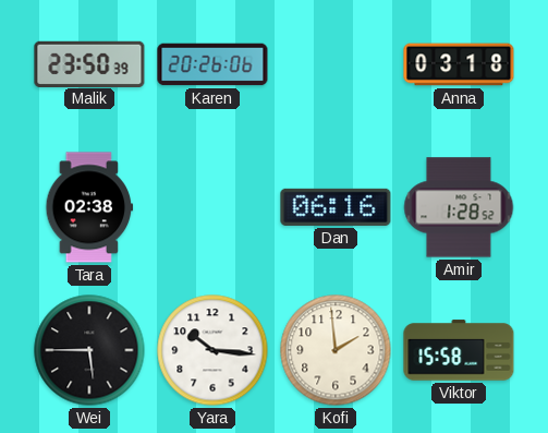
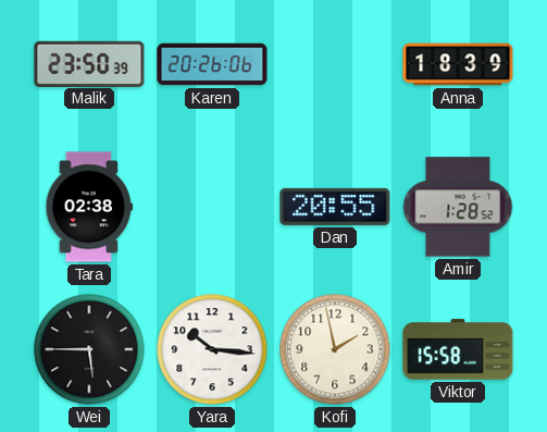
Anna: 03:18 -> 18:39 (458, 64)
Dan: 06:16 -> 20:55 (335, 207)
Kofi: 1:59 -> 1:58 (335, 349)
